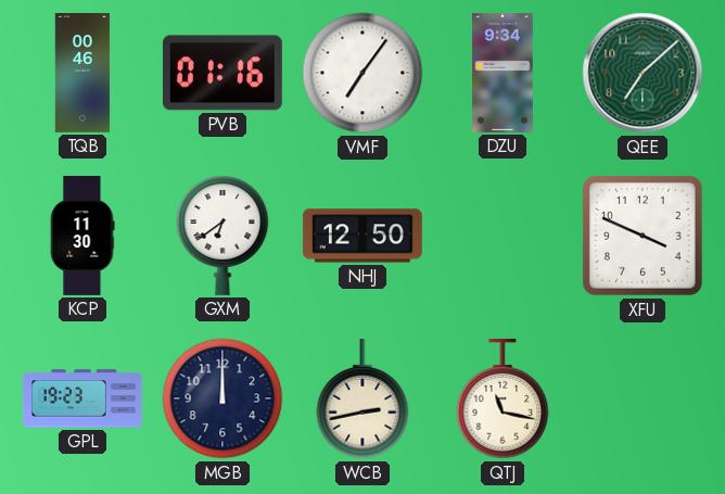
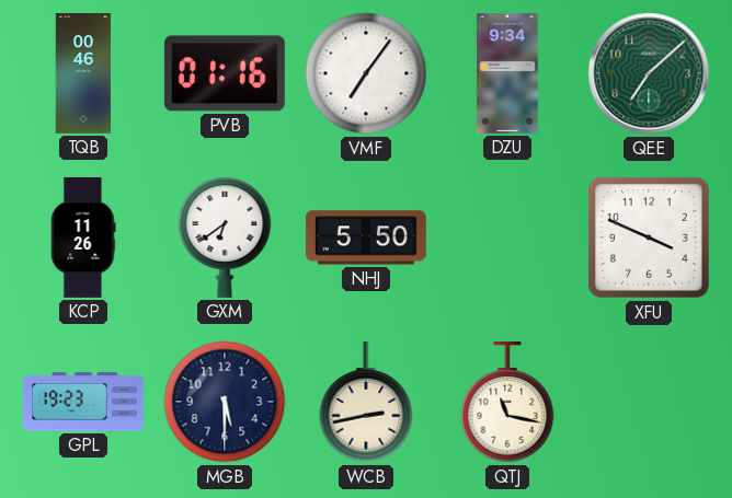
KCP: 11:30 -> 11:26 (83, 238)
NHJ: 12:50 -> 5:50 (366, 238)
MGB: 12:00 -> 5:30 (225, 402)
